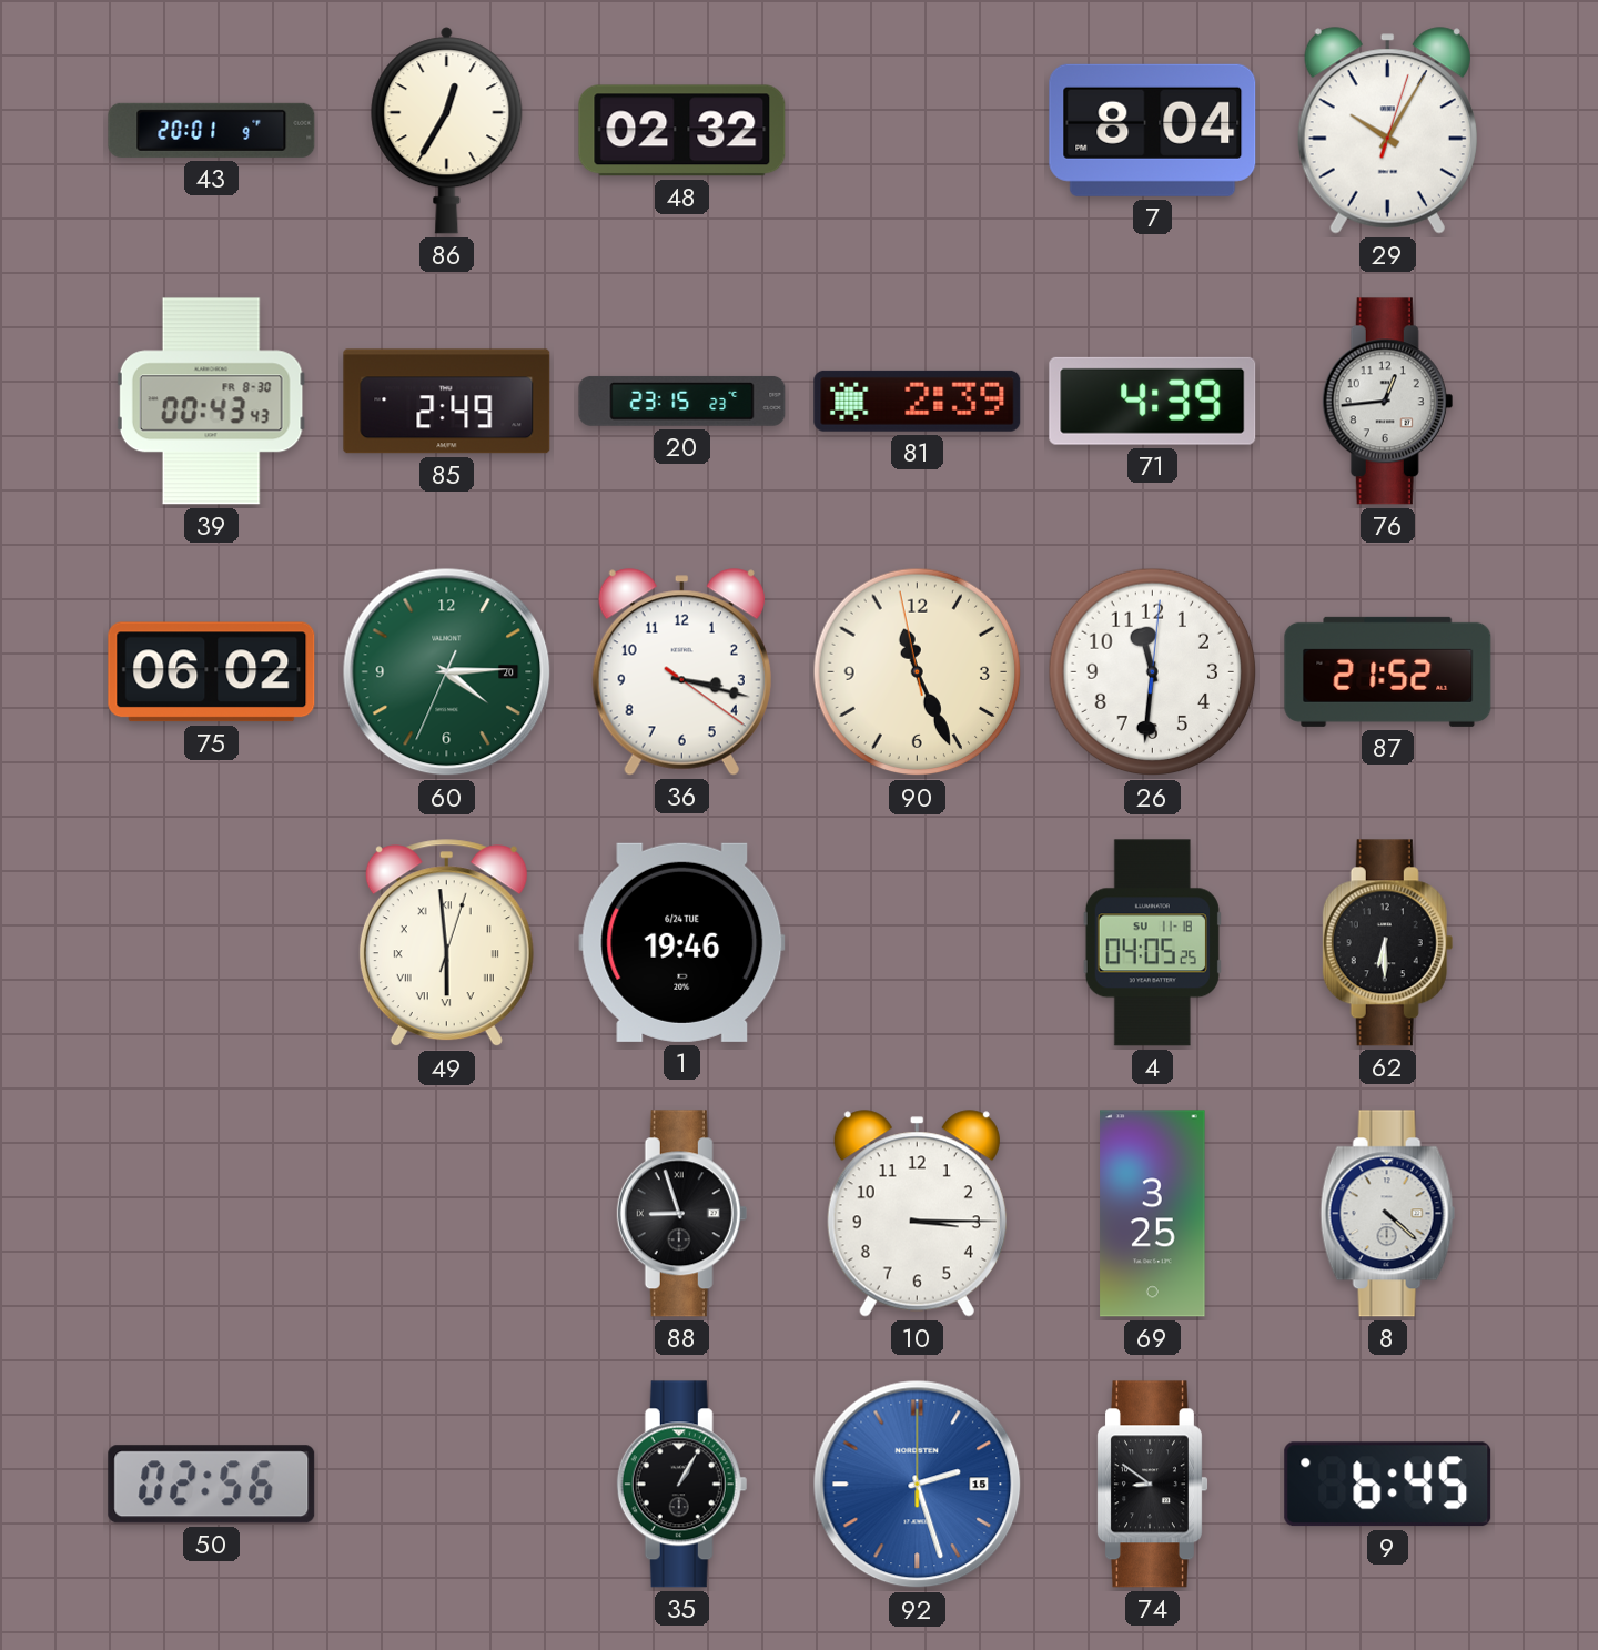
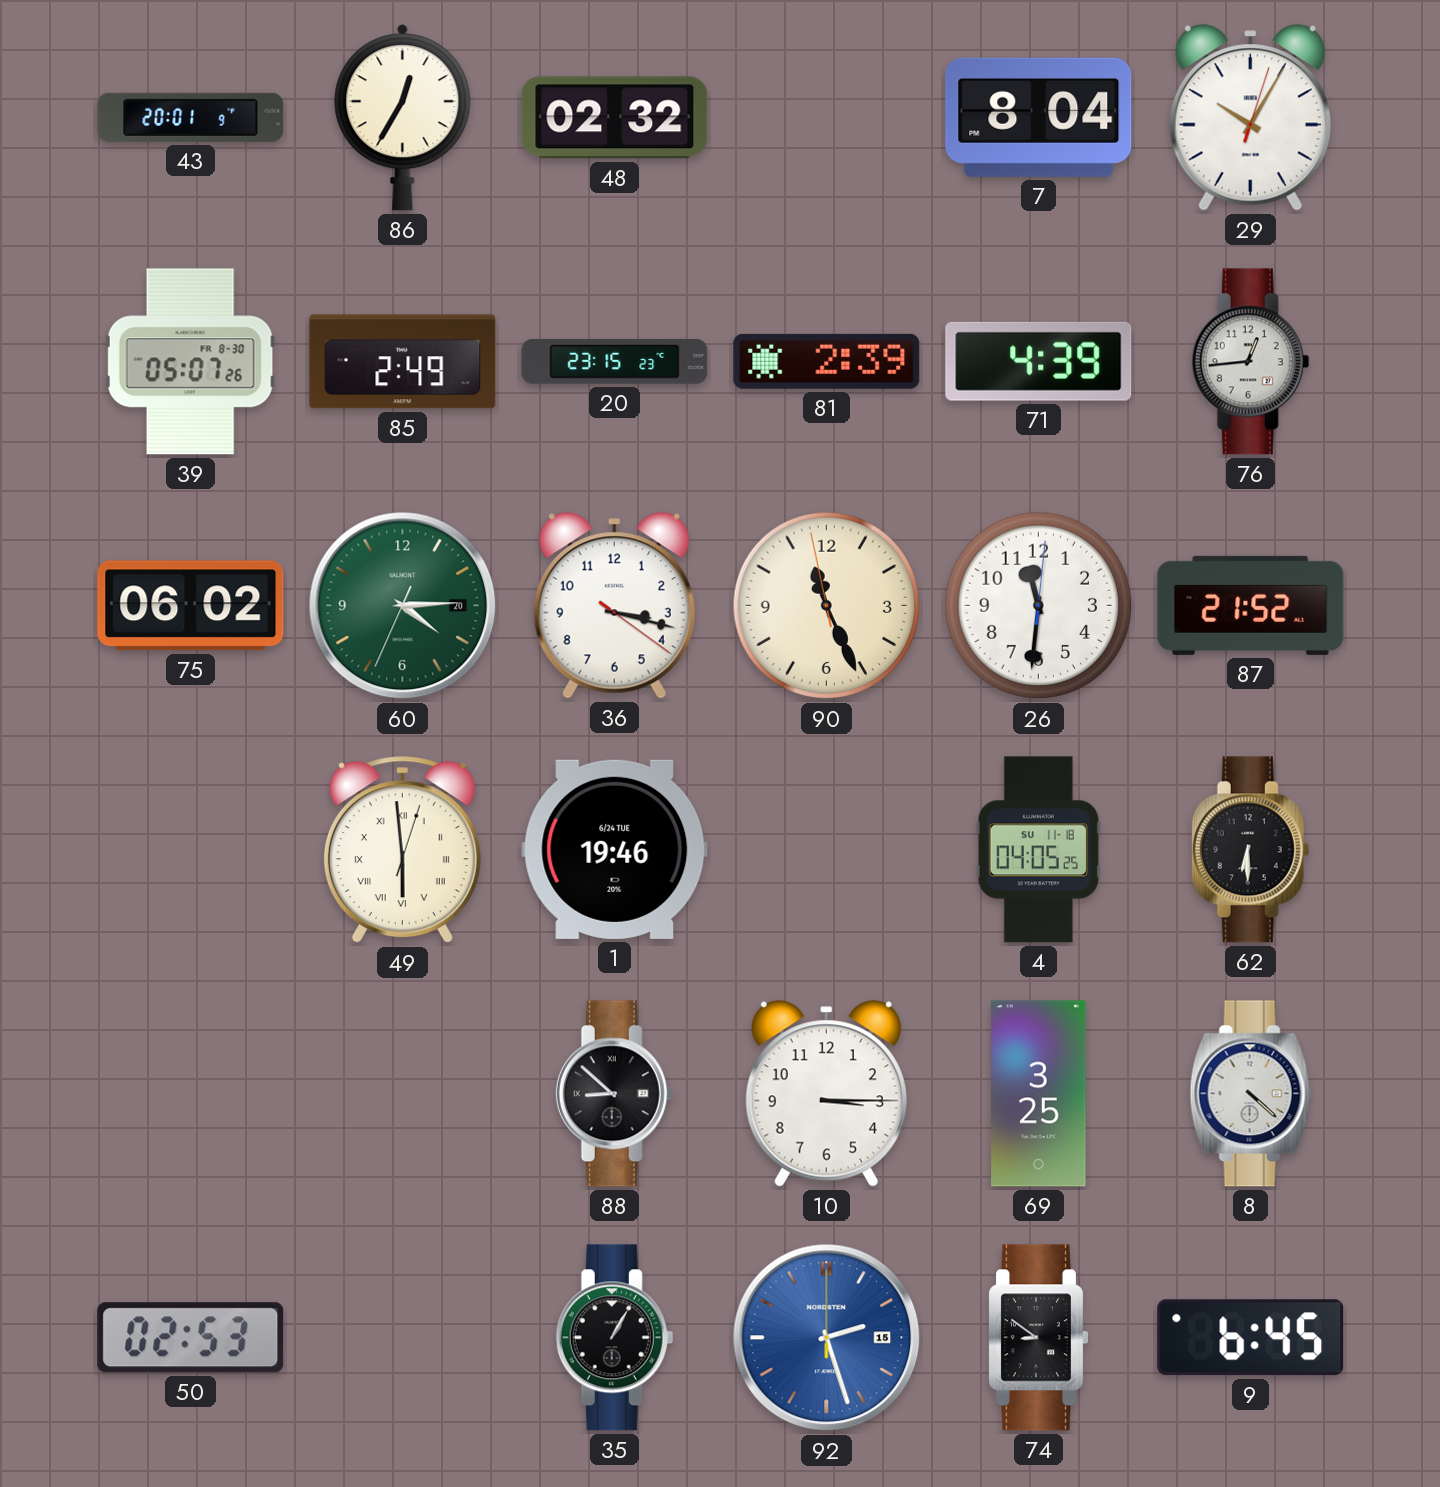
39: 00:43 -> 05:07 (190, 362)
88: 8:57 -> 8:52 (615, 1094)
50: 02:56 -> 02:53 (191, 1338)
